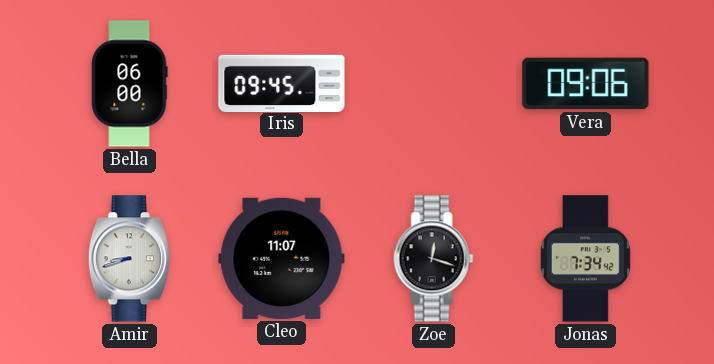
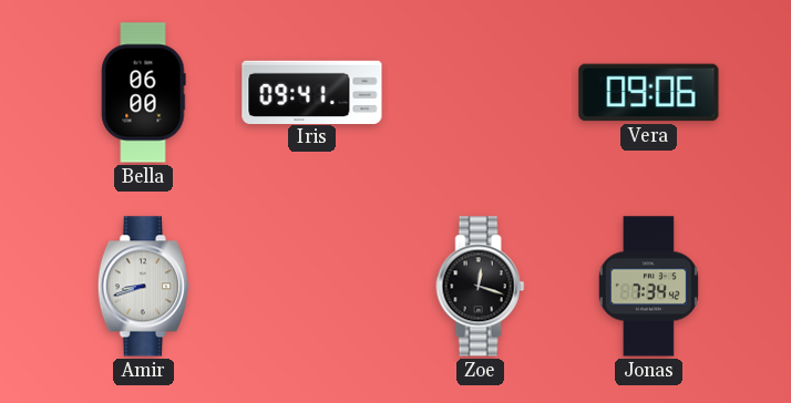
Iris: 09:45 -> 09:41 (312, 92)
Cleo: 11:07 -> none (282, 258)
